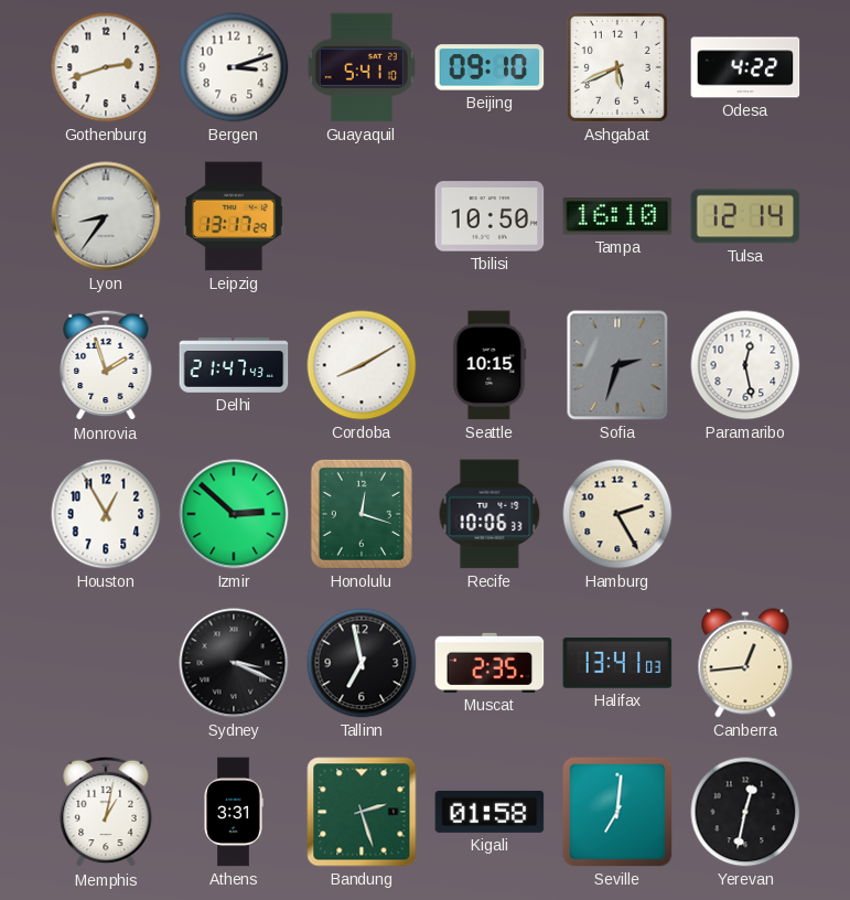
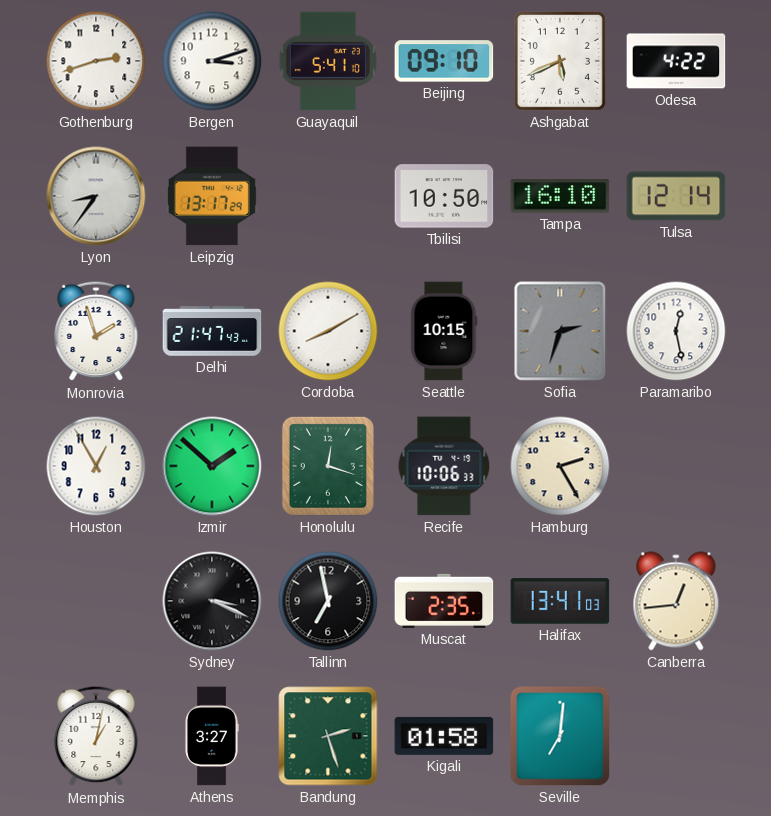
Izmir: 2:52 -> 1:52 (212, 466)
Athens: 3:31 -> 3:27 (212, 736)
Yerevan: 12:32 -> none (745, 812)
